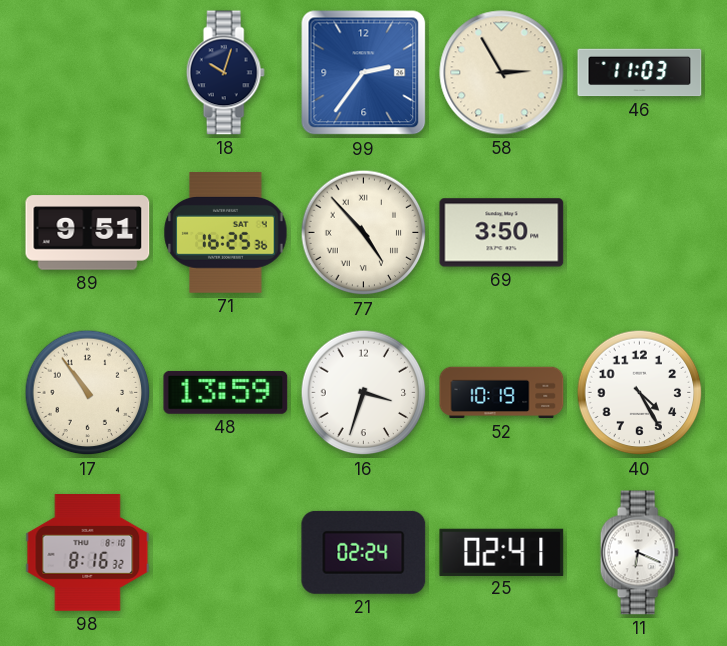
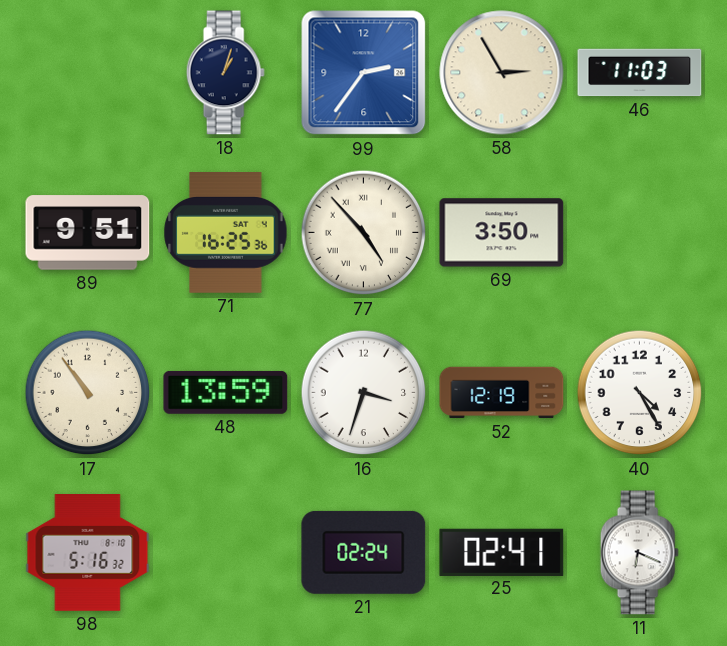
18: 10:03 -> 1:03 (225, 73)
52: 10:19 -> 12:19 (502, 393)
98: 8:16 -> 5:16 (88, 553)
